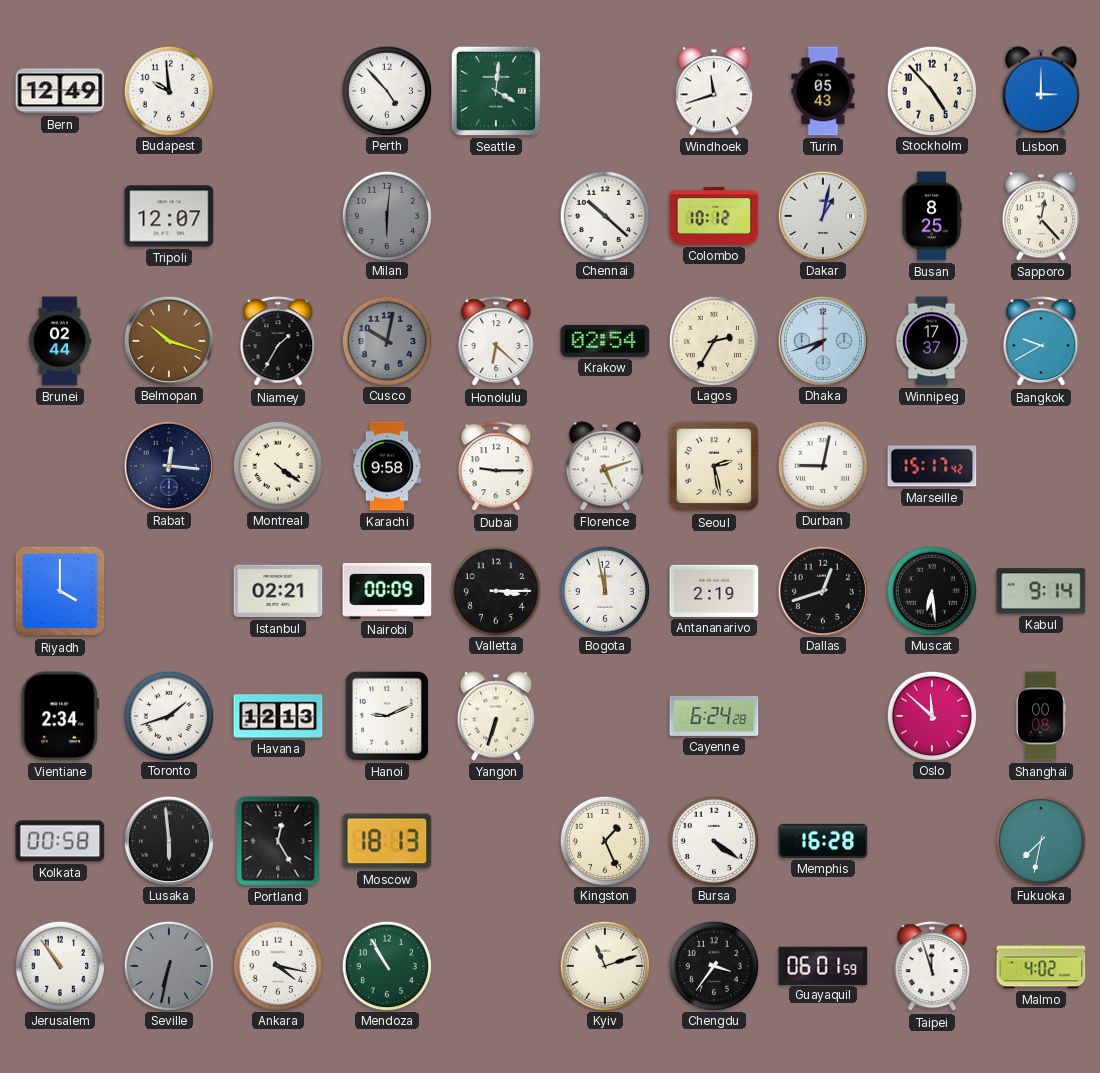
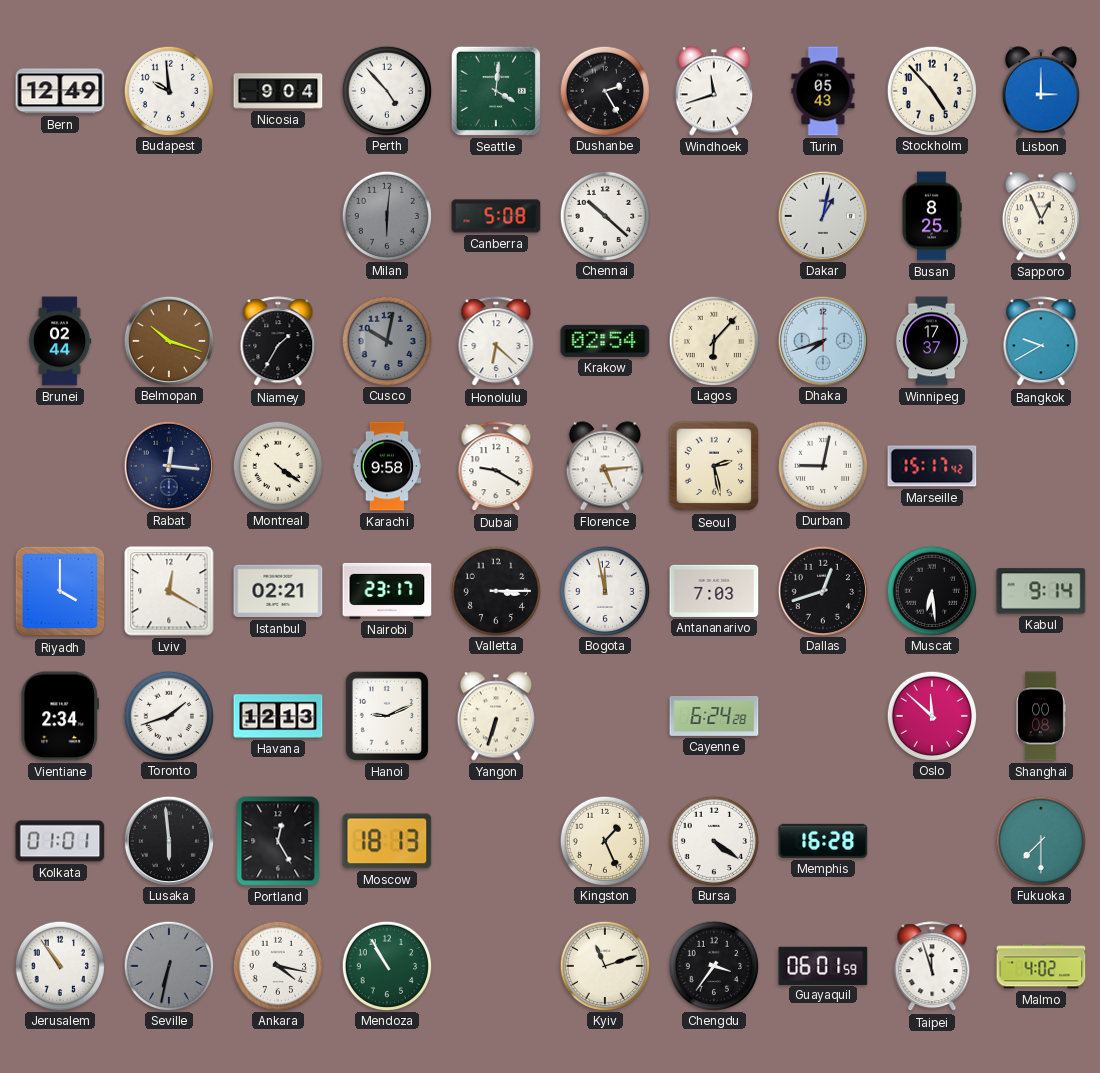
Nicosia: none -> 9:04 (278, 91)
Dushanbe: none -> 2:25 (604, 90)
Tripoli: 12:07 -> none (169, 216)
Canberra: none -> 5:08 (496, 216)
Colombo: 10:12 -> none (714, 216)
Sapporo: 12:23 -> 12:56 (1041, 216)
Lagos: 2:35 -> 6:07 (713, 340)
Dubai: 9:15 -> 9:20 (496, 467)
Florence: 5:12 -> 5:14 (605, 466)
Lviv: none -> 12:20 (169, 591)
Nairobi: 00:09 -> 23:17 (387, 591)
Antananarivo: 2:19 -> 7:03 (714, 591)
Kolkata: 00:58 -> 01:01 (60, 841)
Fukuoka: 7:32 -> 7:30 (1040, 840)
